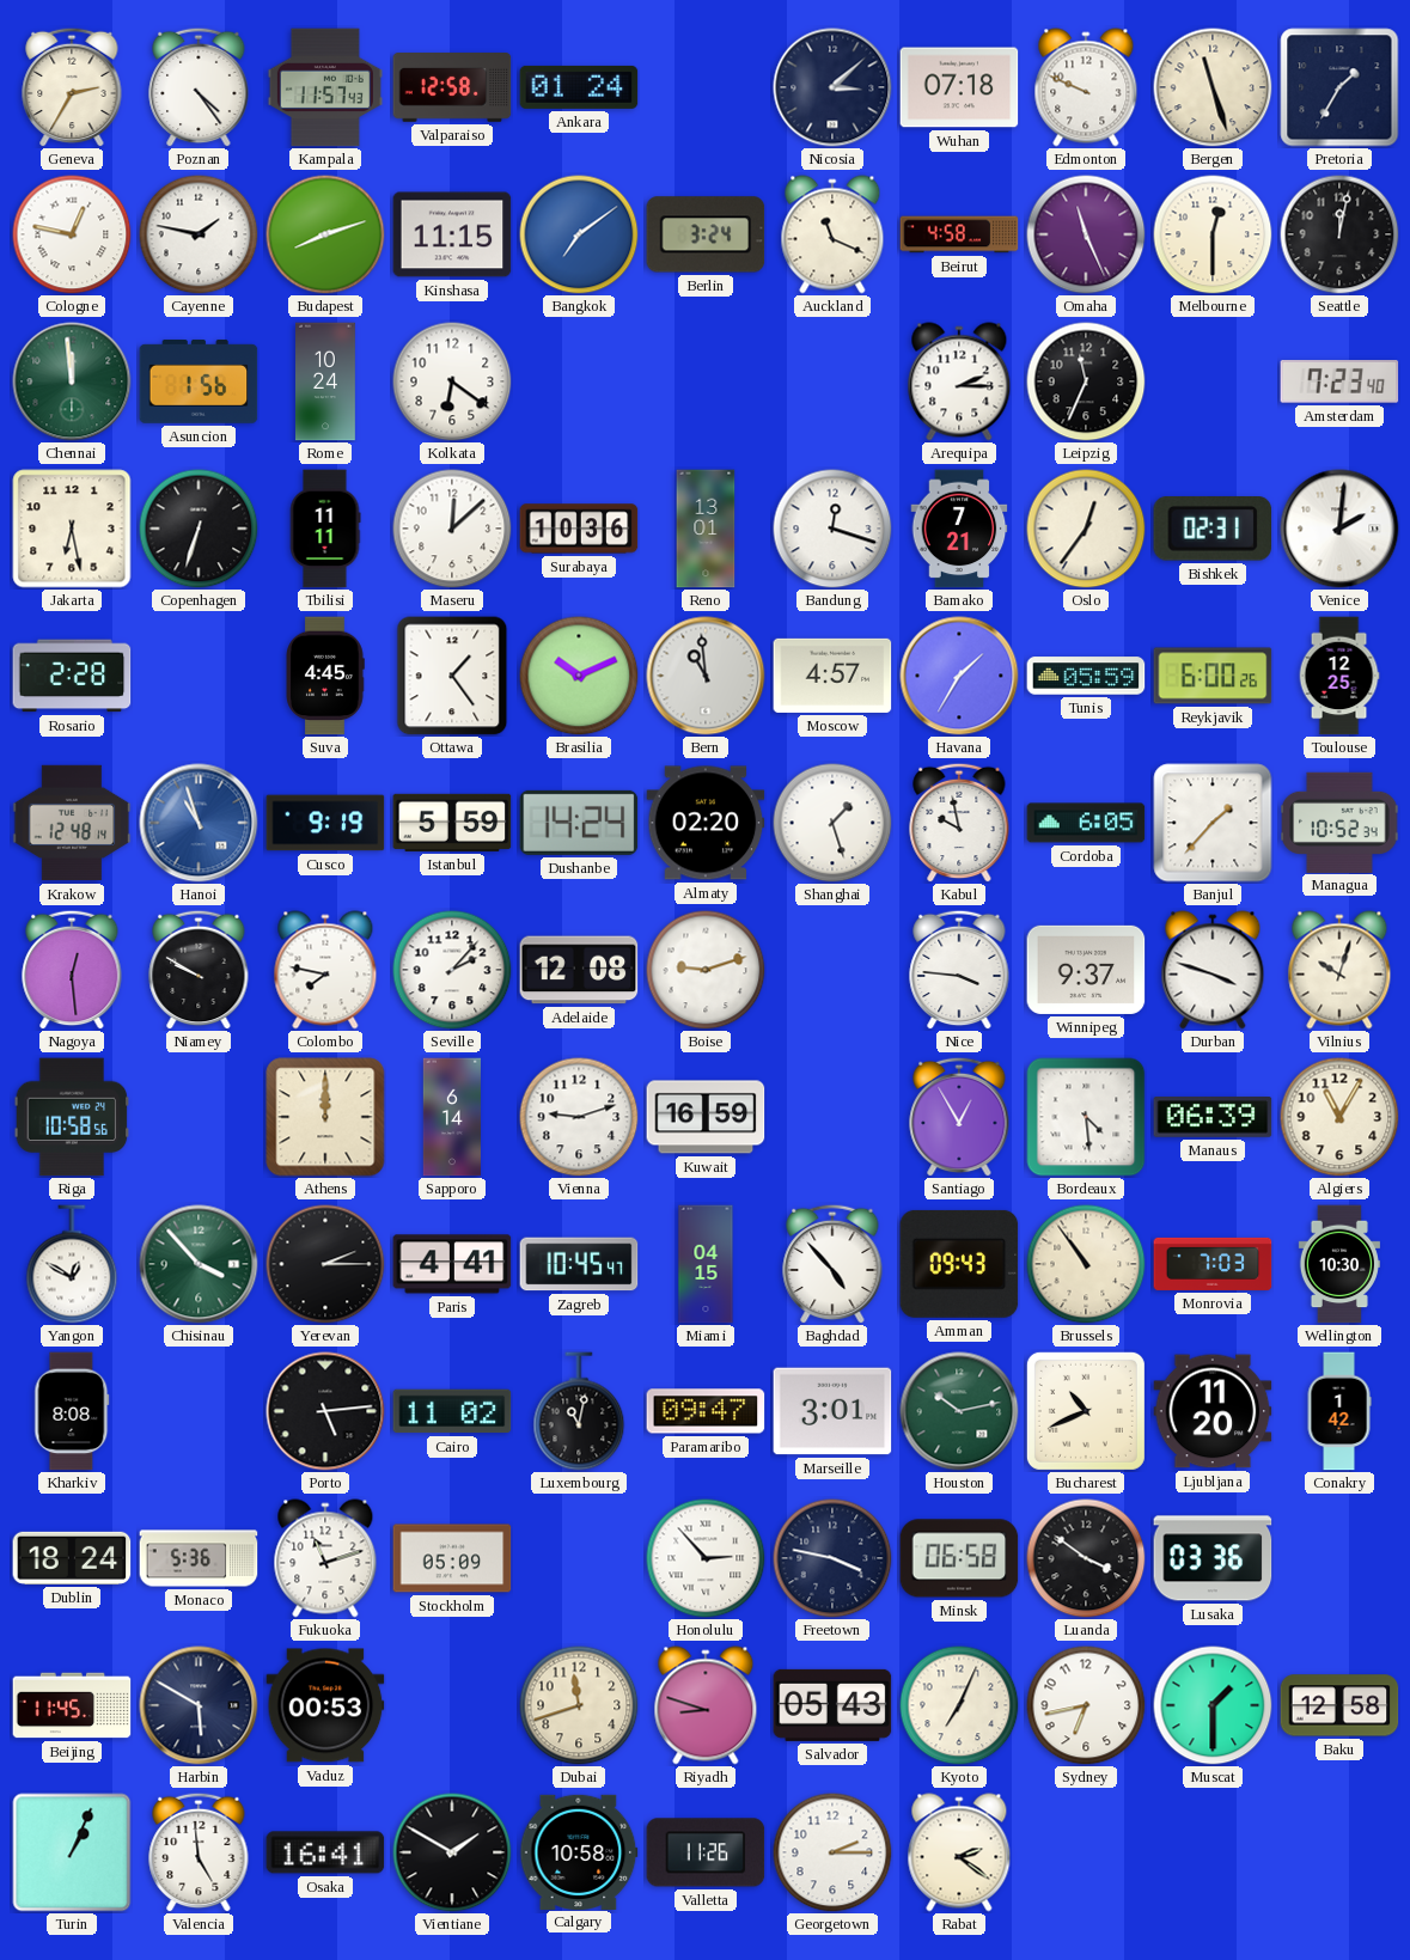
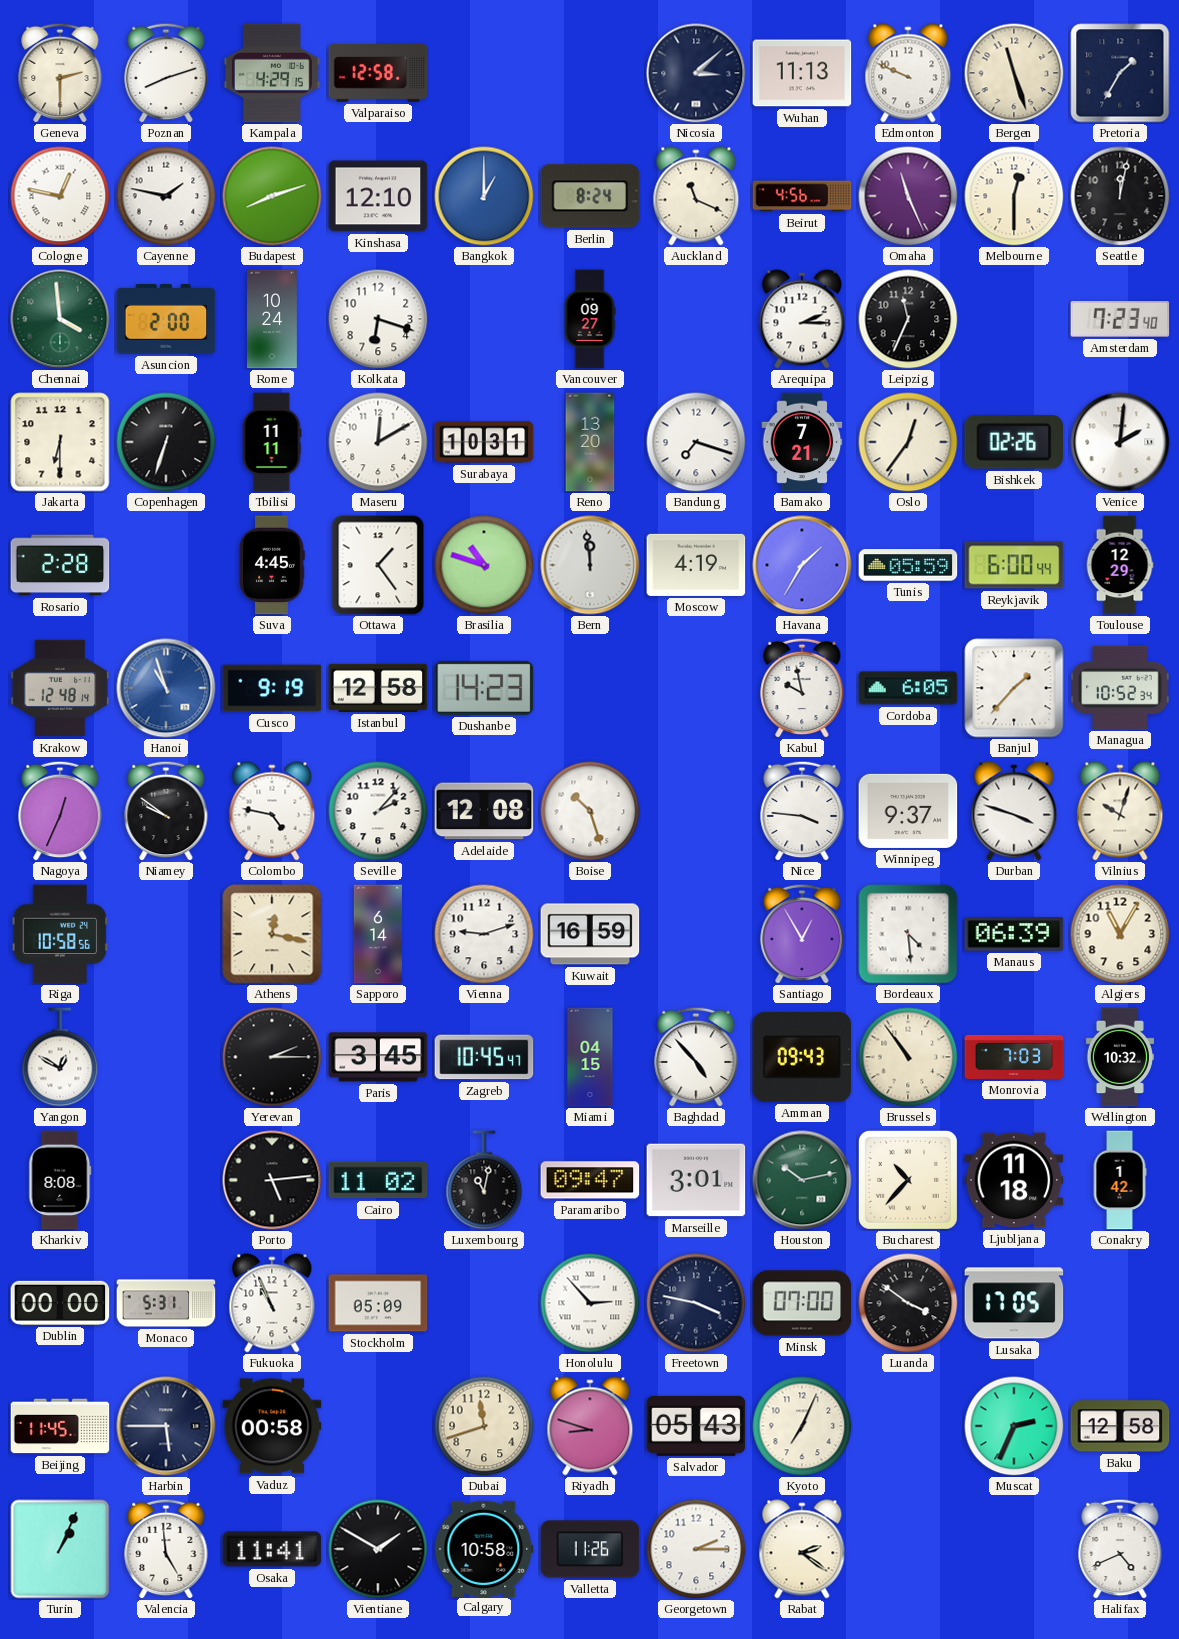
Geneva: 2:35 -> 2:30 (60, 73)
Poznan: 4:24 -> 8:12 (166, 73)
Kampala: 11:57 -> 4:29 (272, 73)
Ankara: 01:24 -> none (579, 87)
Wuhan: 07:18 -> 11:13 (802, 73)
Kinshasa: 11:15 -> 12:10 (378, 196)
Bangkok: 7:09 -> 1:00 (484, 196)
Berlin: 3:24 -> 8:24 (590, 196)
Beirut: 4:58 -> 4:56 (802, 196)
Chennai: 11:59 -> 3:59 (60, 319)
Asuncion: 1:56 -> 2:00 (166, 319)
Kolkata: 6:21 -> 6:18 (378, 319)
Vancouver: none -> 09:27 (590, 319)
Jakarta: 6:28 -> 6:30 (60, 442)
Maseru: 12:08 -> 12:10 (378, 442)
Surabaya: 10:36 -> 10:31 (484, 442)
Reno: 13:01 -> 13:20 (590, 442)
Bandung: 12:18 -> 7:18 (696, 442)
Bishkek: 02:31 -> 02:26 (1014, 443)
Brasilia: 10:11 -> 10:48 (484, 565)
Bern: 10:59 -> 11:59 (590, 565)
Moscow: 4:57 -> 4:19 (696, 565)
Reykjavik: 6:00:26 -> 6:00:44 (1014, 565)
Toulouse: 12:25 -> 12:29 (1120, 565)
Istanbul: 5:59 -> 12:58 (378, 688)
Dushanbe: 14:24 -> 14:23 (484, 688)
Almaty: 02:20 -> none (706, 823)
Shanghai: 1:27 -> none (832, 823)
Nagoya: 12:29 -> 12:34 (60, 811)
Niamey: 9:50 -> 9:51 (166, 811)
Colombo: 7:47 -> 4:47 (272, 811)
Boise: 9:12 -> 10:27 (590, 811)
Athens: 12:00 -> 12:17 (272, 934)
Chisinau: 3:53 -> none (199, 1264)
Paris: 4:41 -> 3:45 (378, 1057)
Wellington: 10:30 -> 10:32 (1120, 1057)
Bucharest: 10:41 -> 10:37 (908, 1180)
Ljubljana: 11:20 -> 11:18 (1014, 1180)
Dublin: 18:24 -> 00:00 (60, 1303)
Monaco: 5:36 -> 5:31 (166, 1303)
Fukuoka: 11:12 -> 10:56 (272, 1303)
Minsk: 06:58 -> 07:00 (802, 1303)
Lusaka: 03:36 -> 17:05 (1014, 1303)
Harbin: 5:50 -> 5:45 (166, 1426)
Vaduz: 00:53 -> 00:58 (272, 1426)
Sydney: 6:43 -> none (1086, 1705)
Muscat: 1:30 -> 2:34 (1014, 1426)
Osaka: 16:41 -> 11:41 (272, 1549)
Halifax: none -> 4:41 (1120, 1549)
